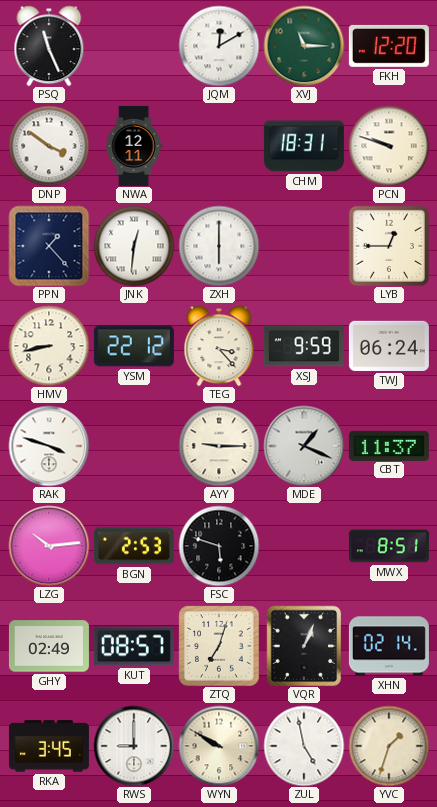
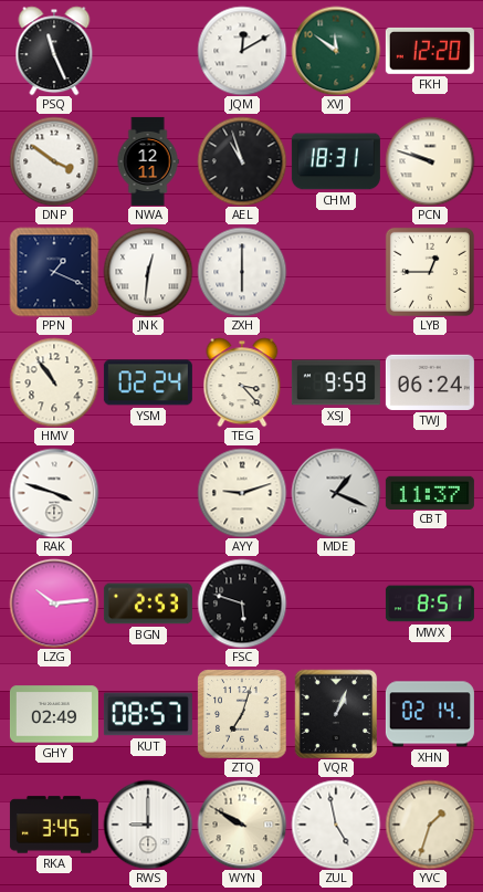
XVJ: 11:15 -> 11:51 (336, 51)
AEL: none -> 10:57 (242, 161)
PPN: 1:23 -> 1:19 (54, 272)
HMV: 8:43 -> 10:54 (54, 382)
YSM: 22:12 -> 02:24 (148, 382)
AYY: 9:15 -> 9:12 (242, 493)
